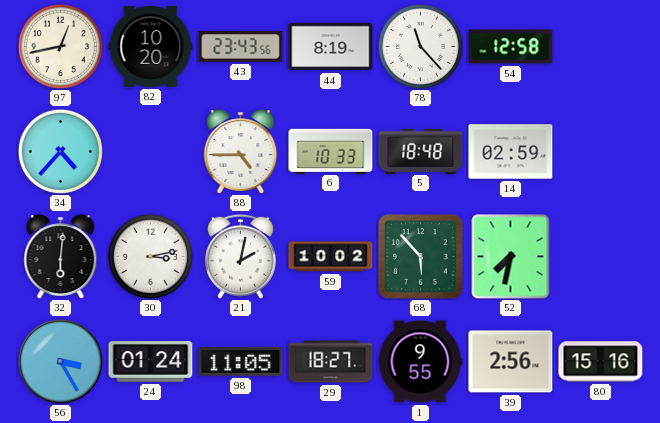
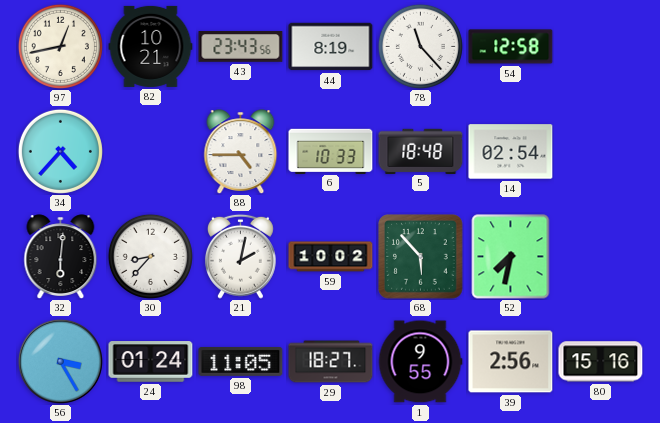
82: 10:20 -> 10:21 (151, 46)
14: 02:59 -> 02:54 (511, 152)
30: 3:13 -> 8:37 (150, 256)
